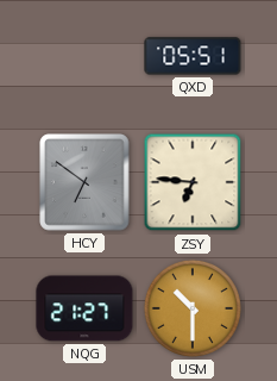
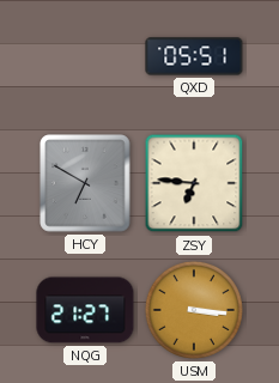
HCY: 6:51 -> 6:50 (85, 183)
USM: 10:30 -> 3:16 (194, 310)
